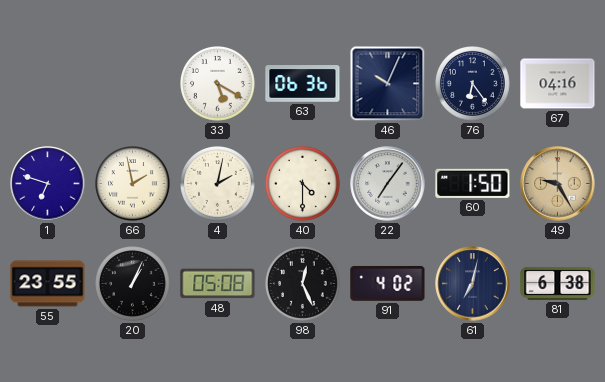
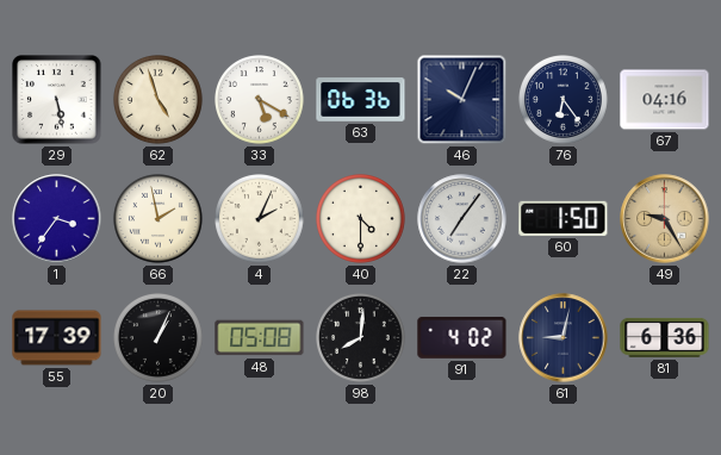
29: none -> 5:28 (57, 100)
62: none -> 4:57 (159, 100)
1: 6:48 -> 3:36 (57, 219)
4: 2:02 -> 2:04 (260, 219)
55: 23:55 -> 17:39 (57, 338)
98: 12:26 -> 8:01 (361, 338)
61: 7:02 -> 9:02 (564, 338)
81: 6:38 -> 6:36 (665, 337)
